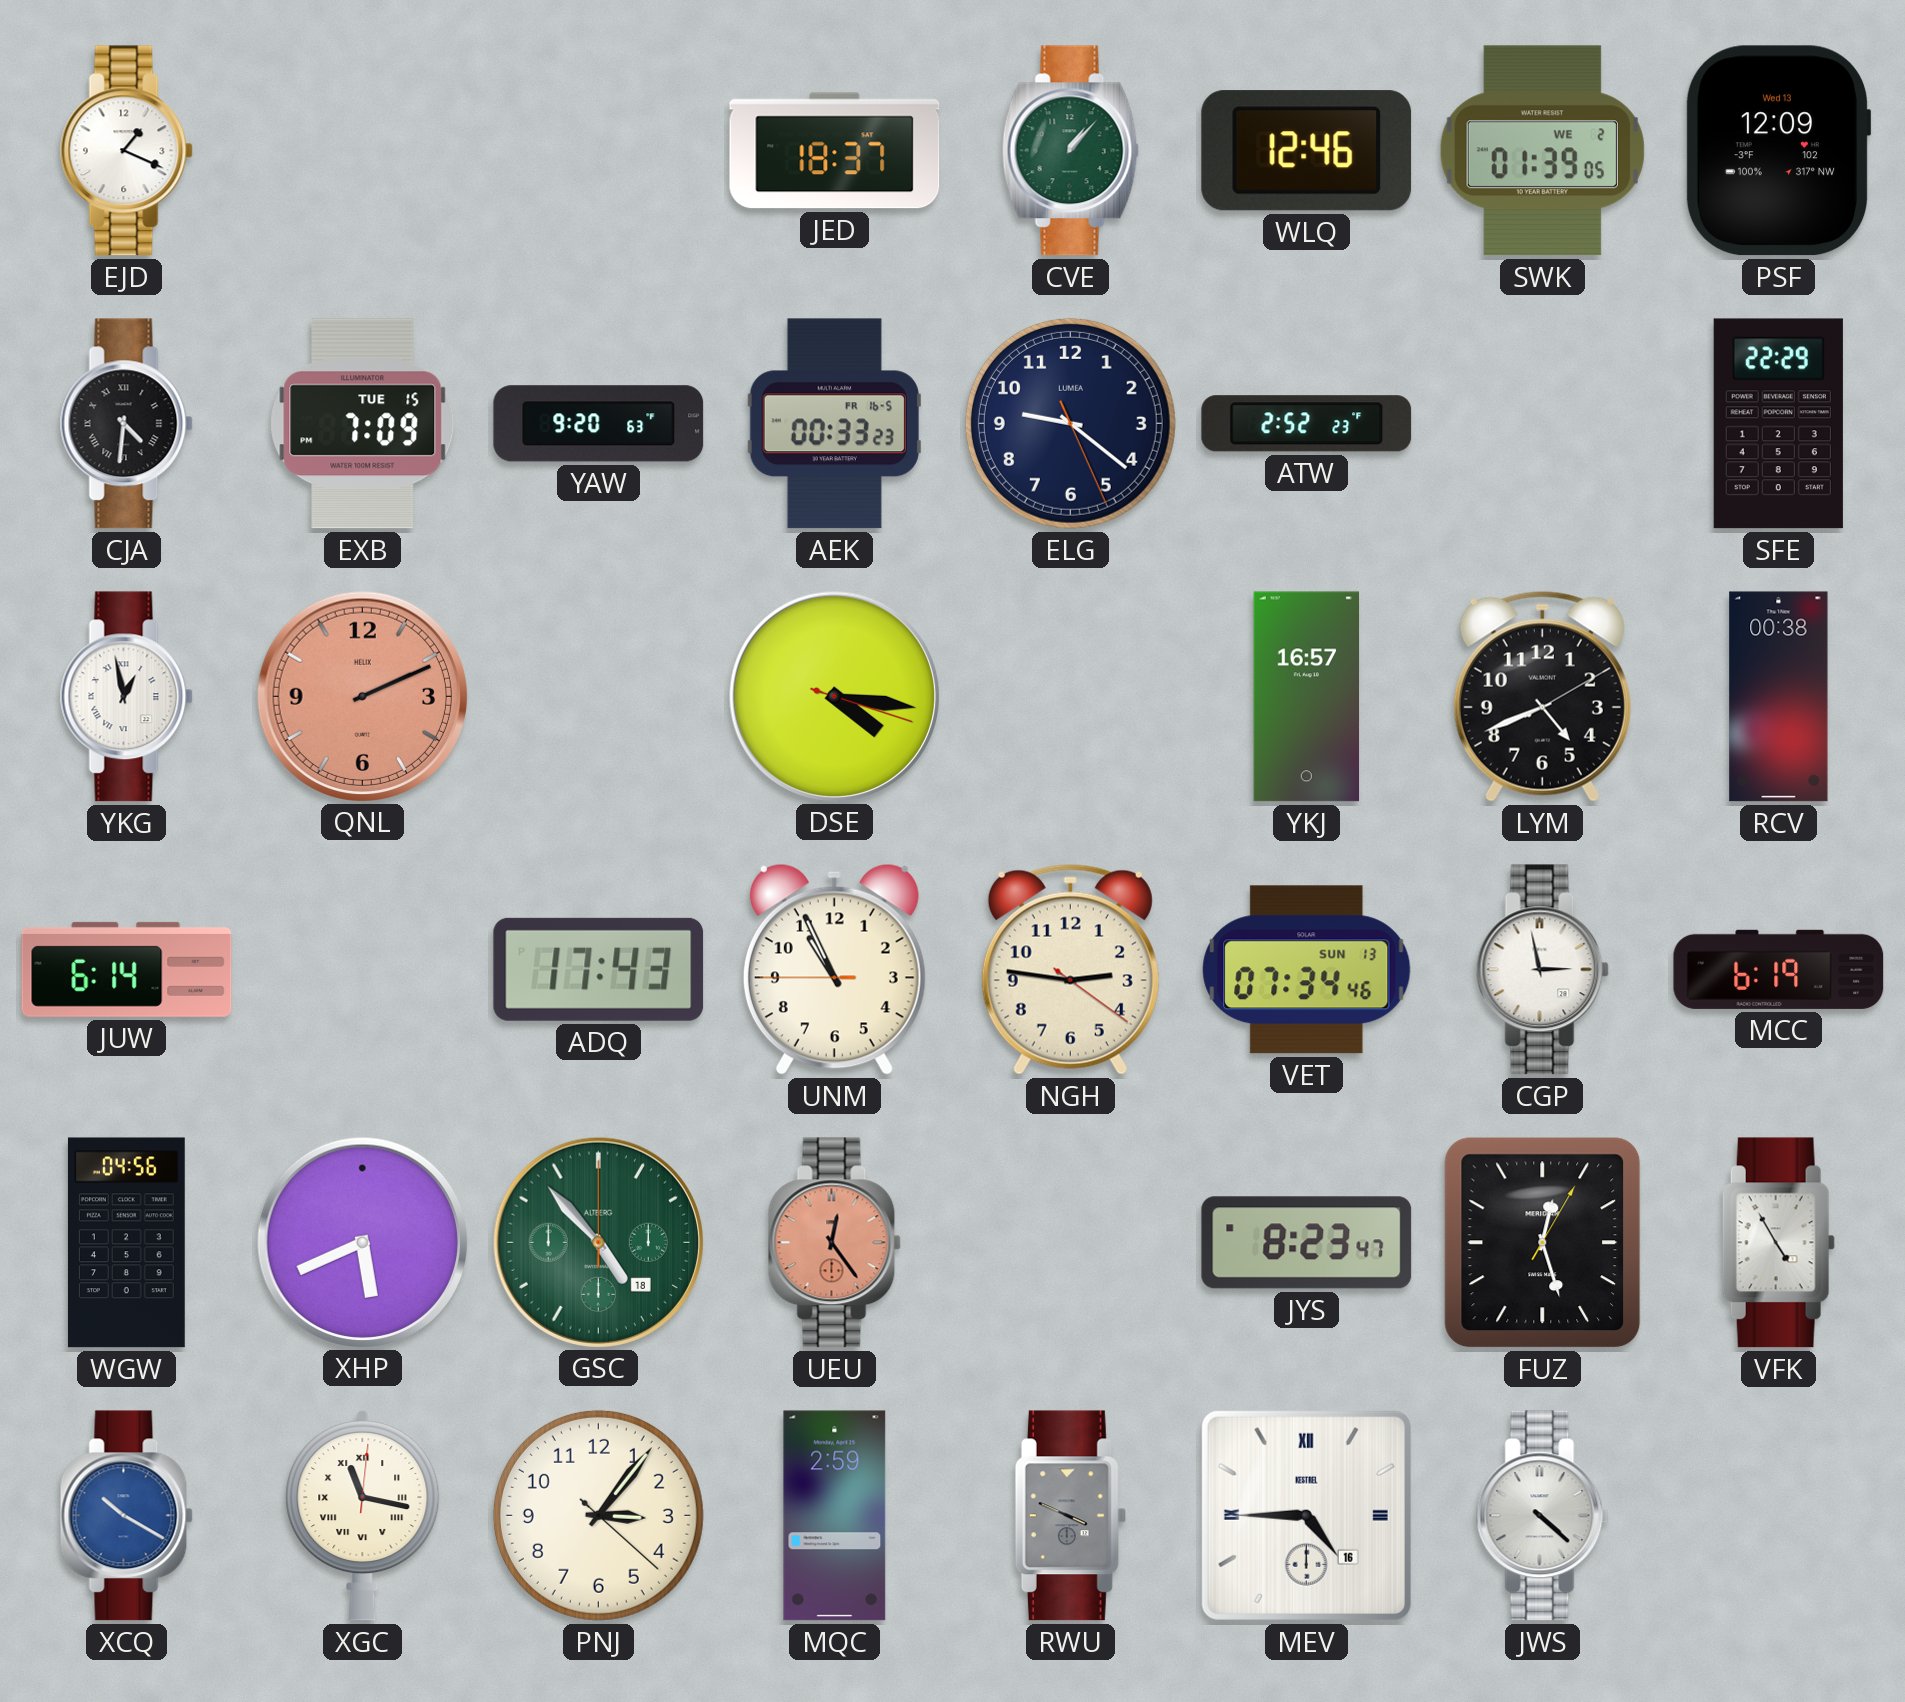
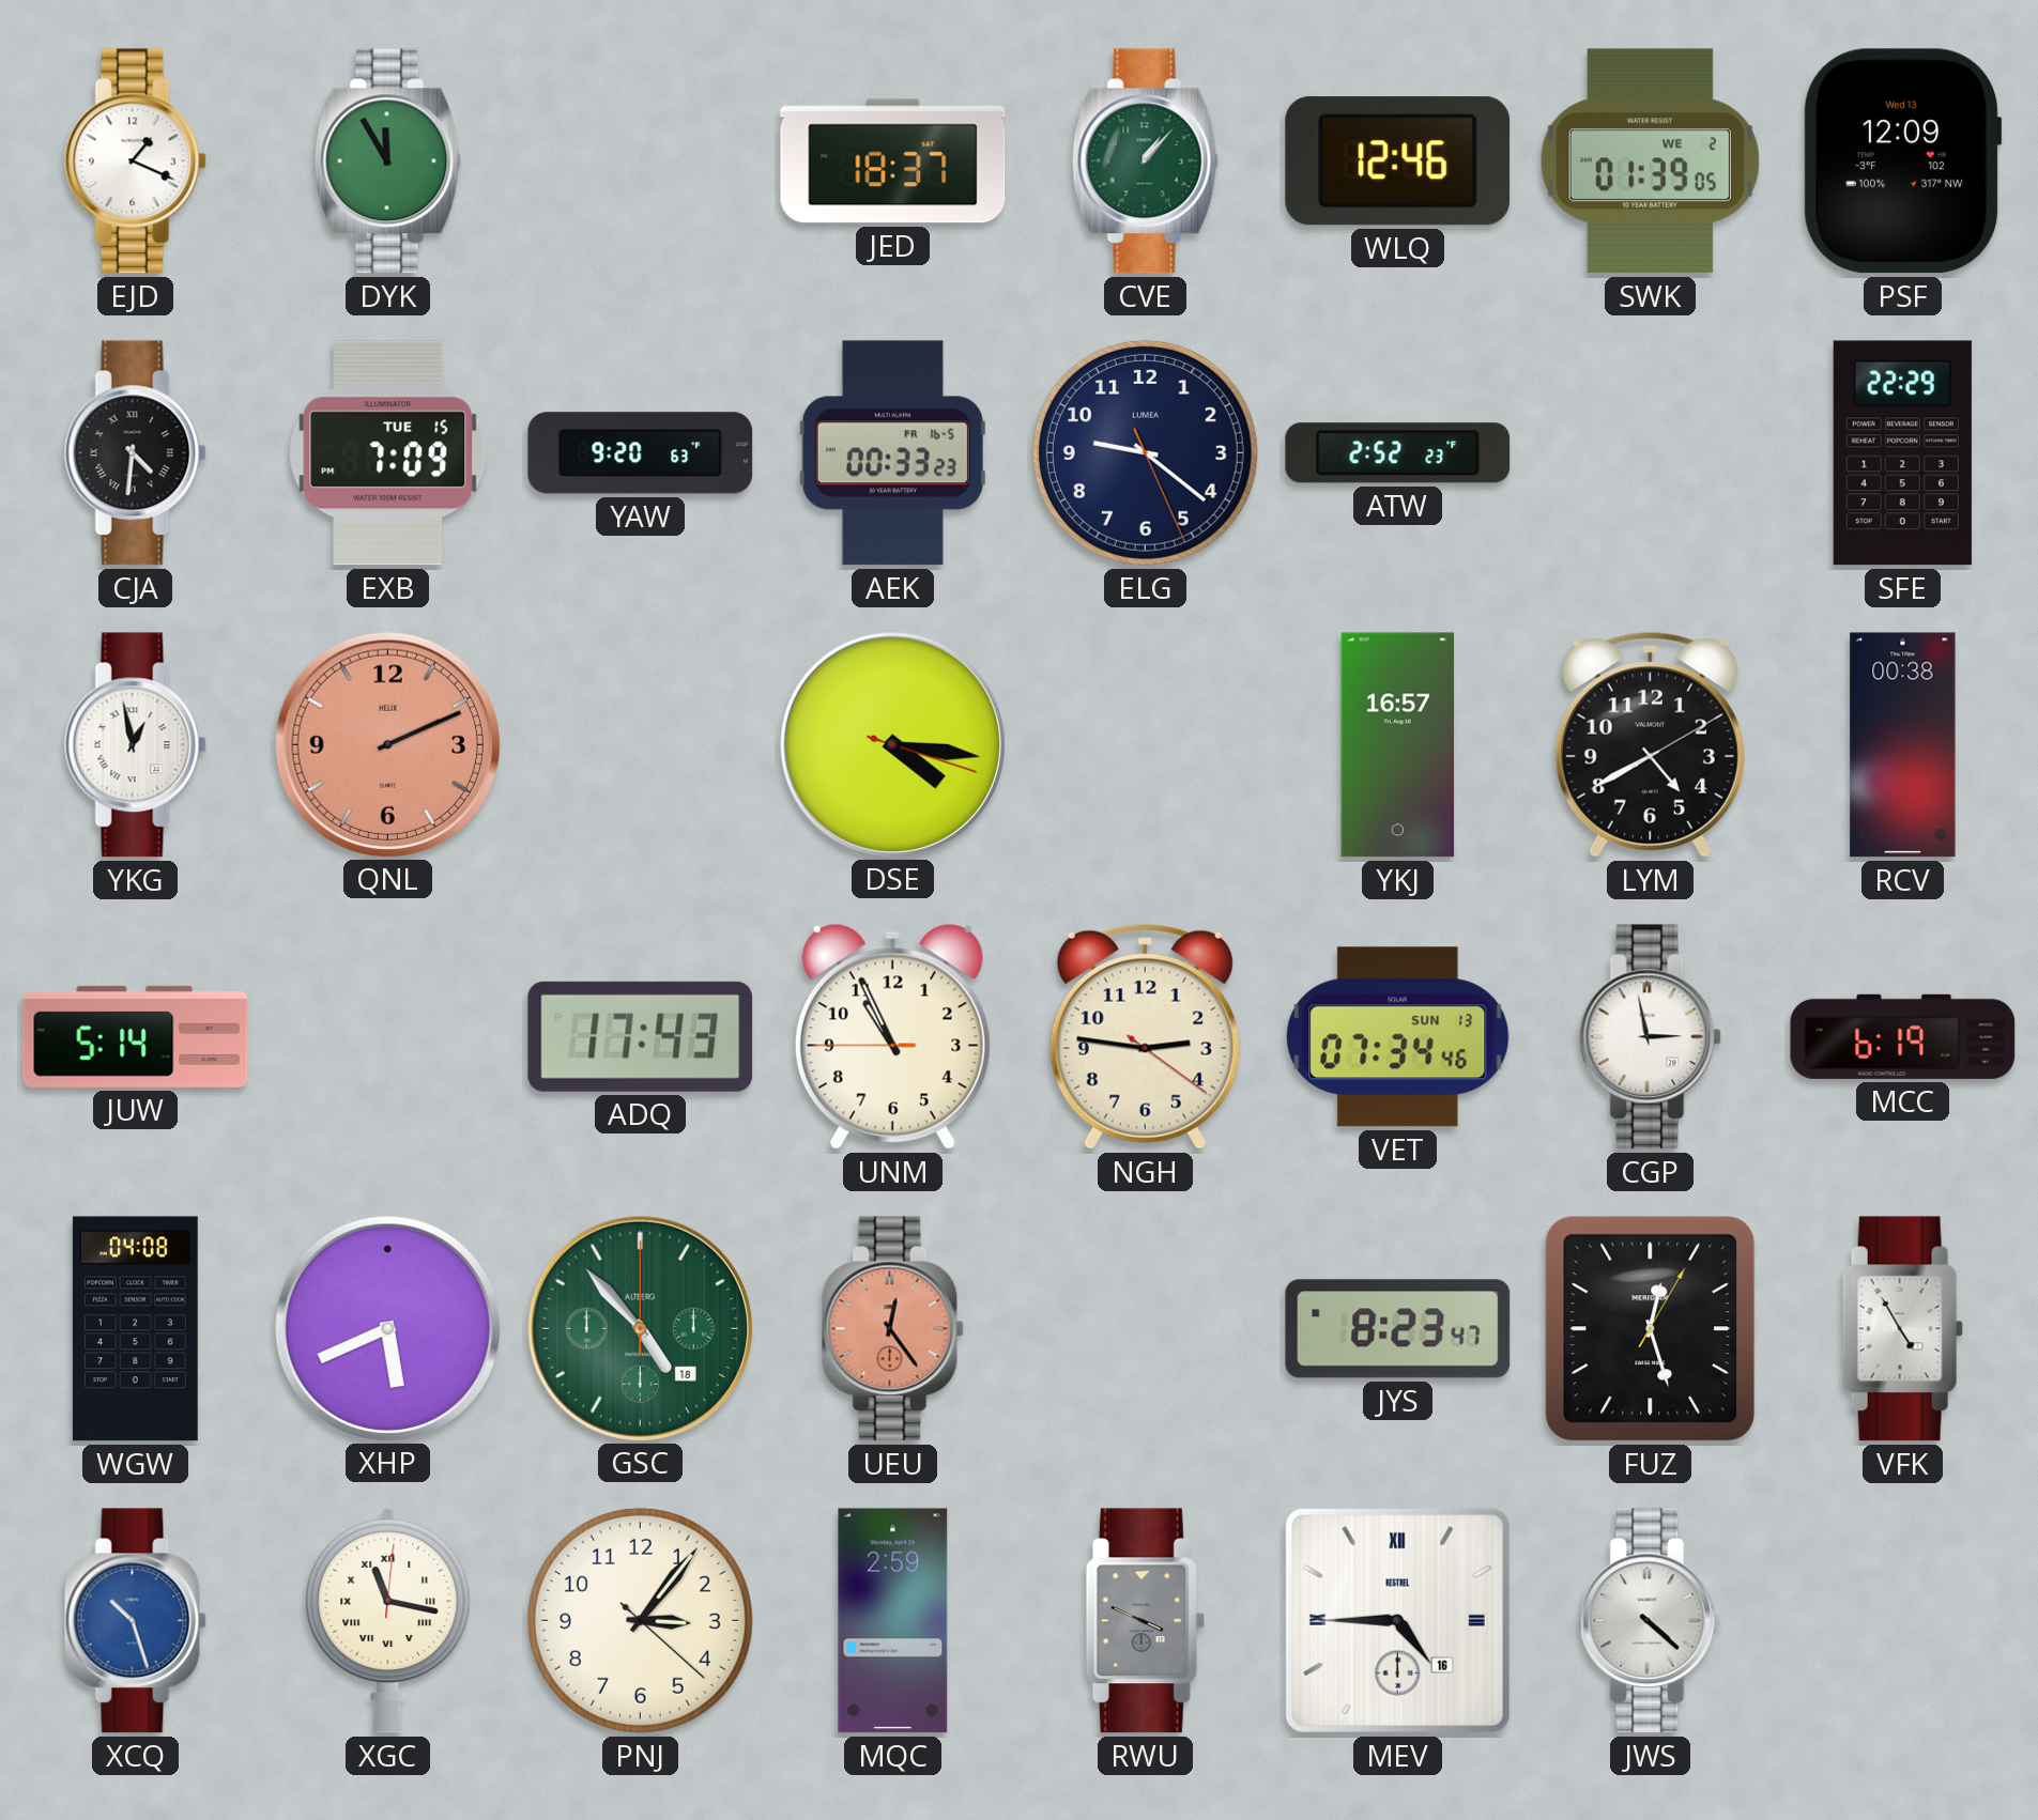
DYK: none -> 11:55 (387, 161)
LYM: 4:41 -> 4:40 (1650, 744)
JUW: 6:14 -> 5:14 (136, 1036)
WGW: 04:56 -> 04:08 (135, 1329)
XCQ: 10:20 -> 10:27 (135, 1621)
